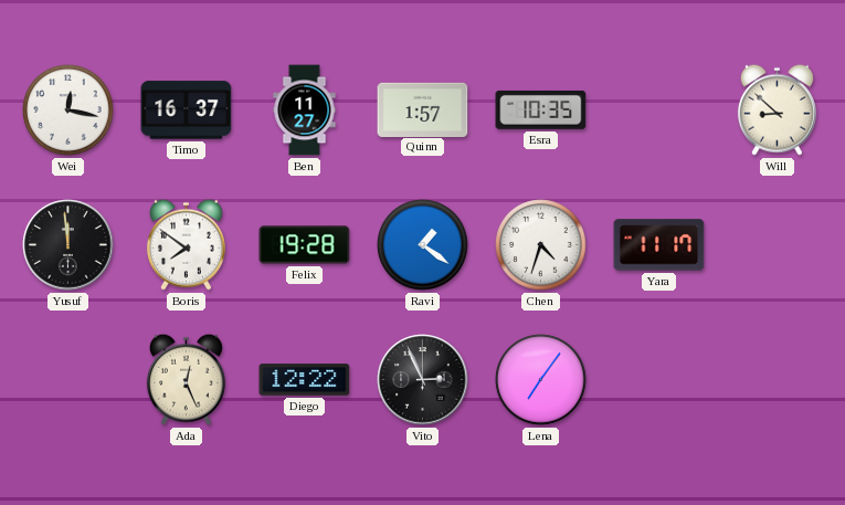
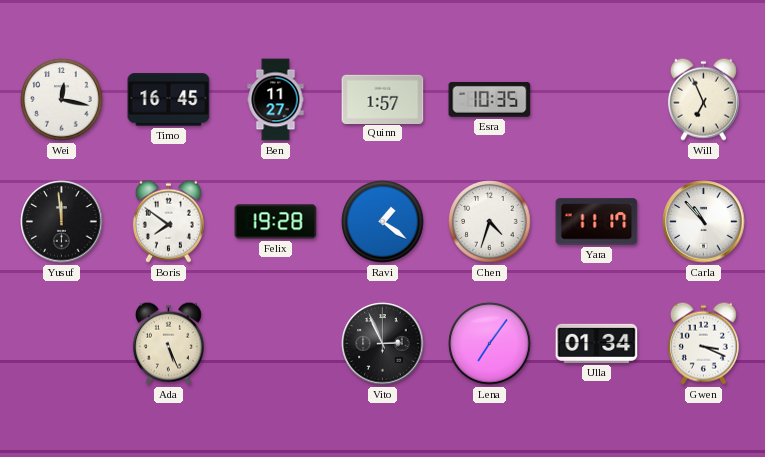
Timo: 16:37 -> 16:45 (169, 100)
Will: 8:52 -> 6:56 (703, 99)
Carla: none -> 10:53 (704, 222)
Ada: 12:26 -> 5:26 (168, 343)
Diego: 12:22 -> none (305, 380)
Ulla: none -> 01:34 (597, 343)
Gwen: none -> 3:19 (703, 343)
